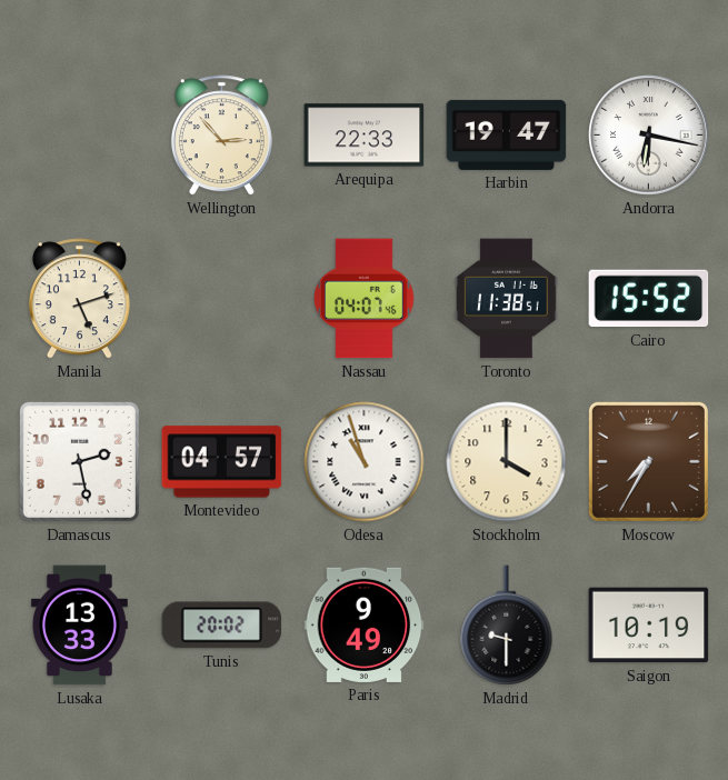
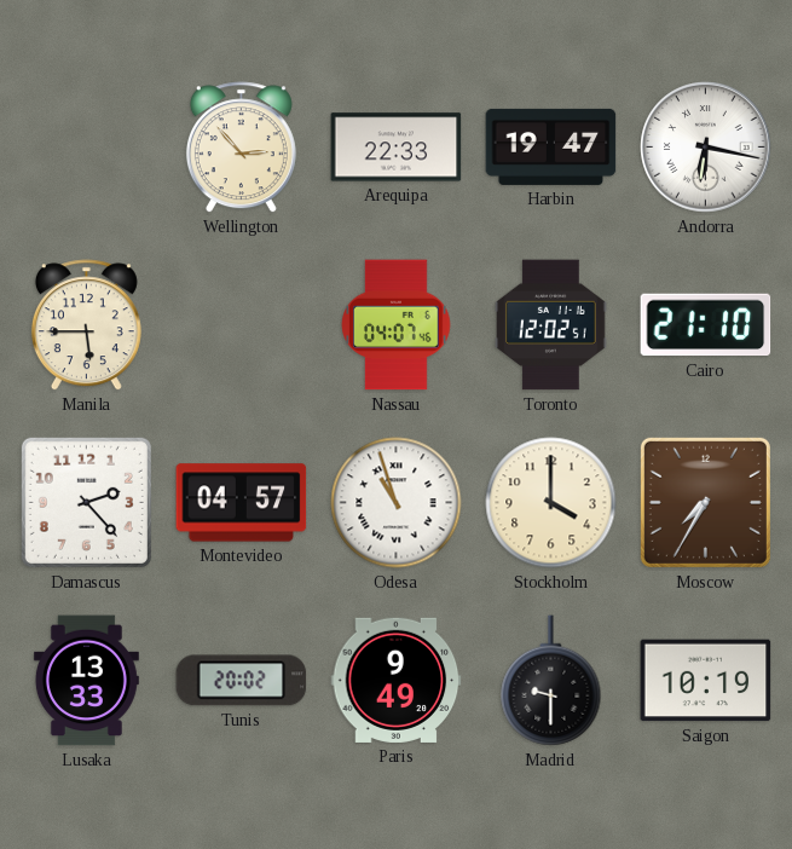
Manila: 5:12 -> 5:45 (86, 325)
Toronto: 11:38 -> 12:02 (551, 325)
Cairo: 15:52 -> 21:10 (706, 325)
Damascus: 2:28 -> 2:23 (86, 502)
